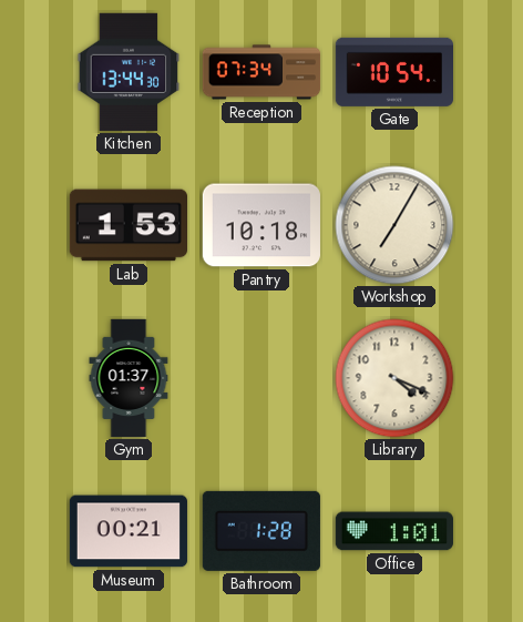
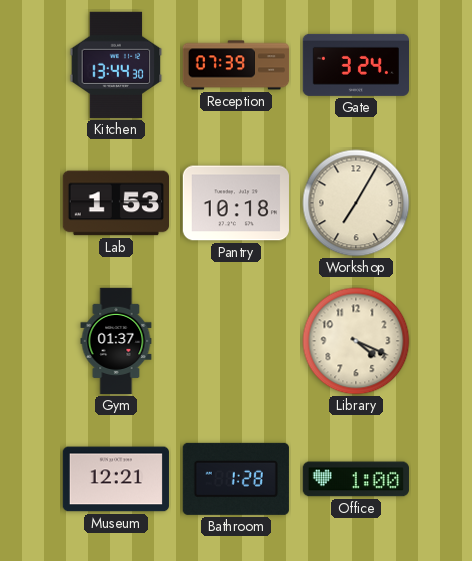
Reception: 07:34 -> 07:39 (236, 65)
Gate: 10:54 -> 3:24 (355, 65)
Museum: 00:21 -> 12:21 (116, 479)
Office: 1:01 -> 1:00 (356, 479)
